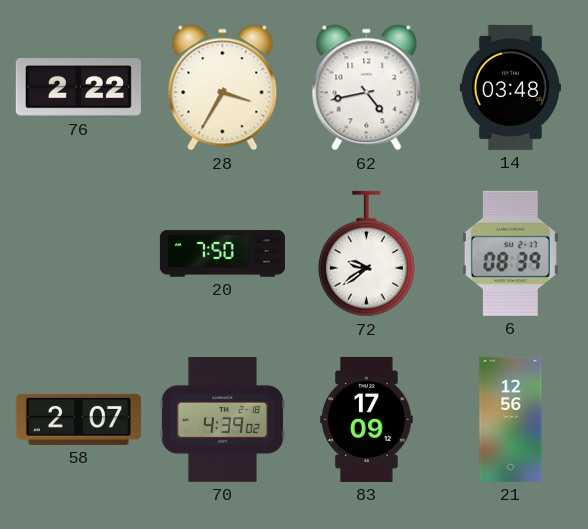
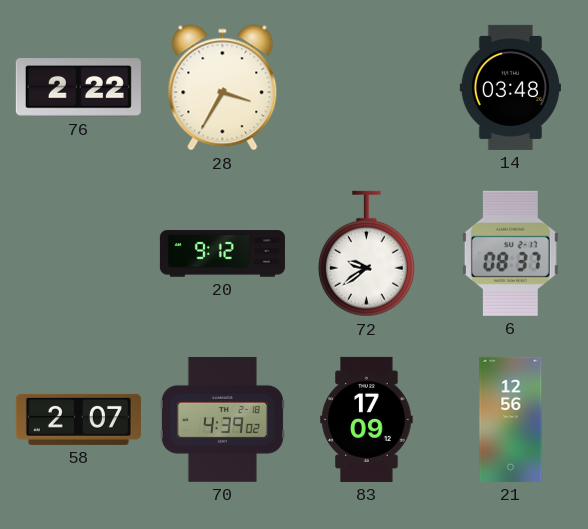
62: 4:43 -> none (367, 88)
20: 7:50 -> 9:12 (222, 254)
6: 08:39 -> 08:37 (510, 253)
